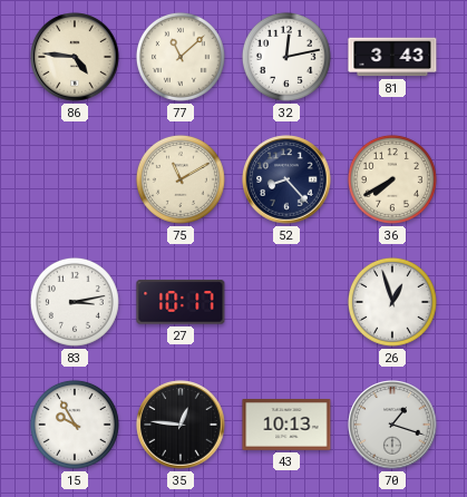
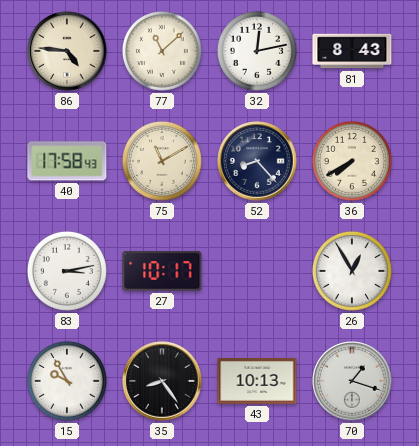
81: 3:43 -> 8:43 (352, 51)
40: none -> 17:58 (67, 161)
26: 12:57 -> 12:55 (352, 271)
35: 12:46 -> 8:24 (162, 381)
